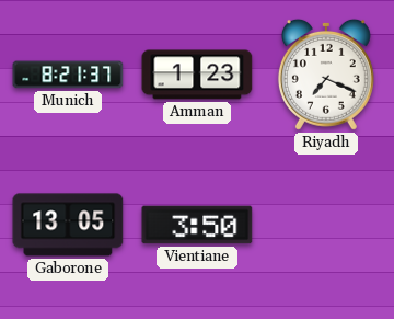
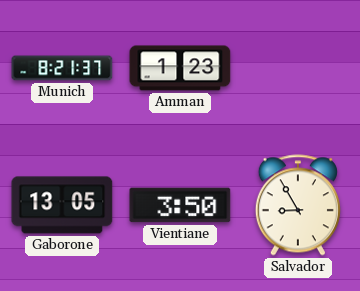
Riyadh: 7:19 -> none (326, 75)
Salvador: none -> 8:55 (298, 205)
